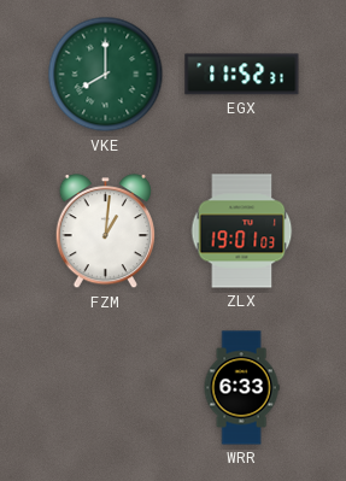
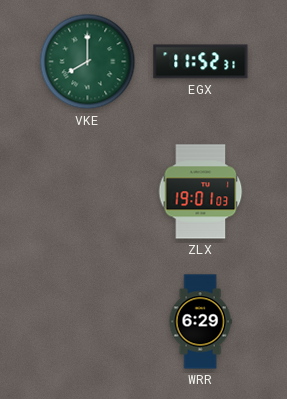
FZM: 1:01 -> none (105, 231)
WRR: 6:33 -> 6:29 (200, 322)
